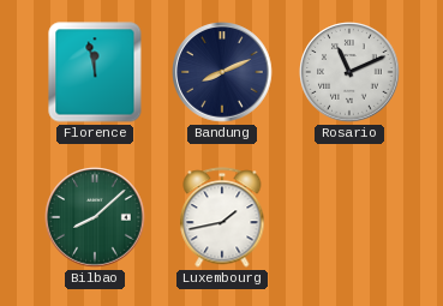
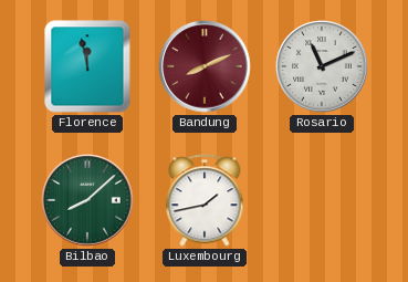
Bandung dial: navy -> burgundy (205, 66)
